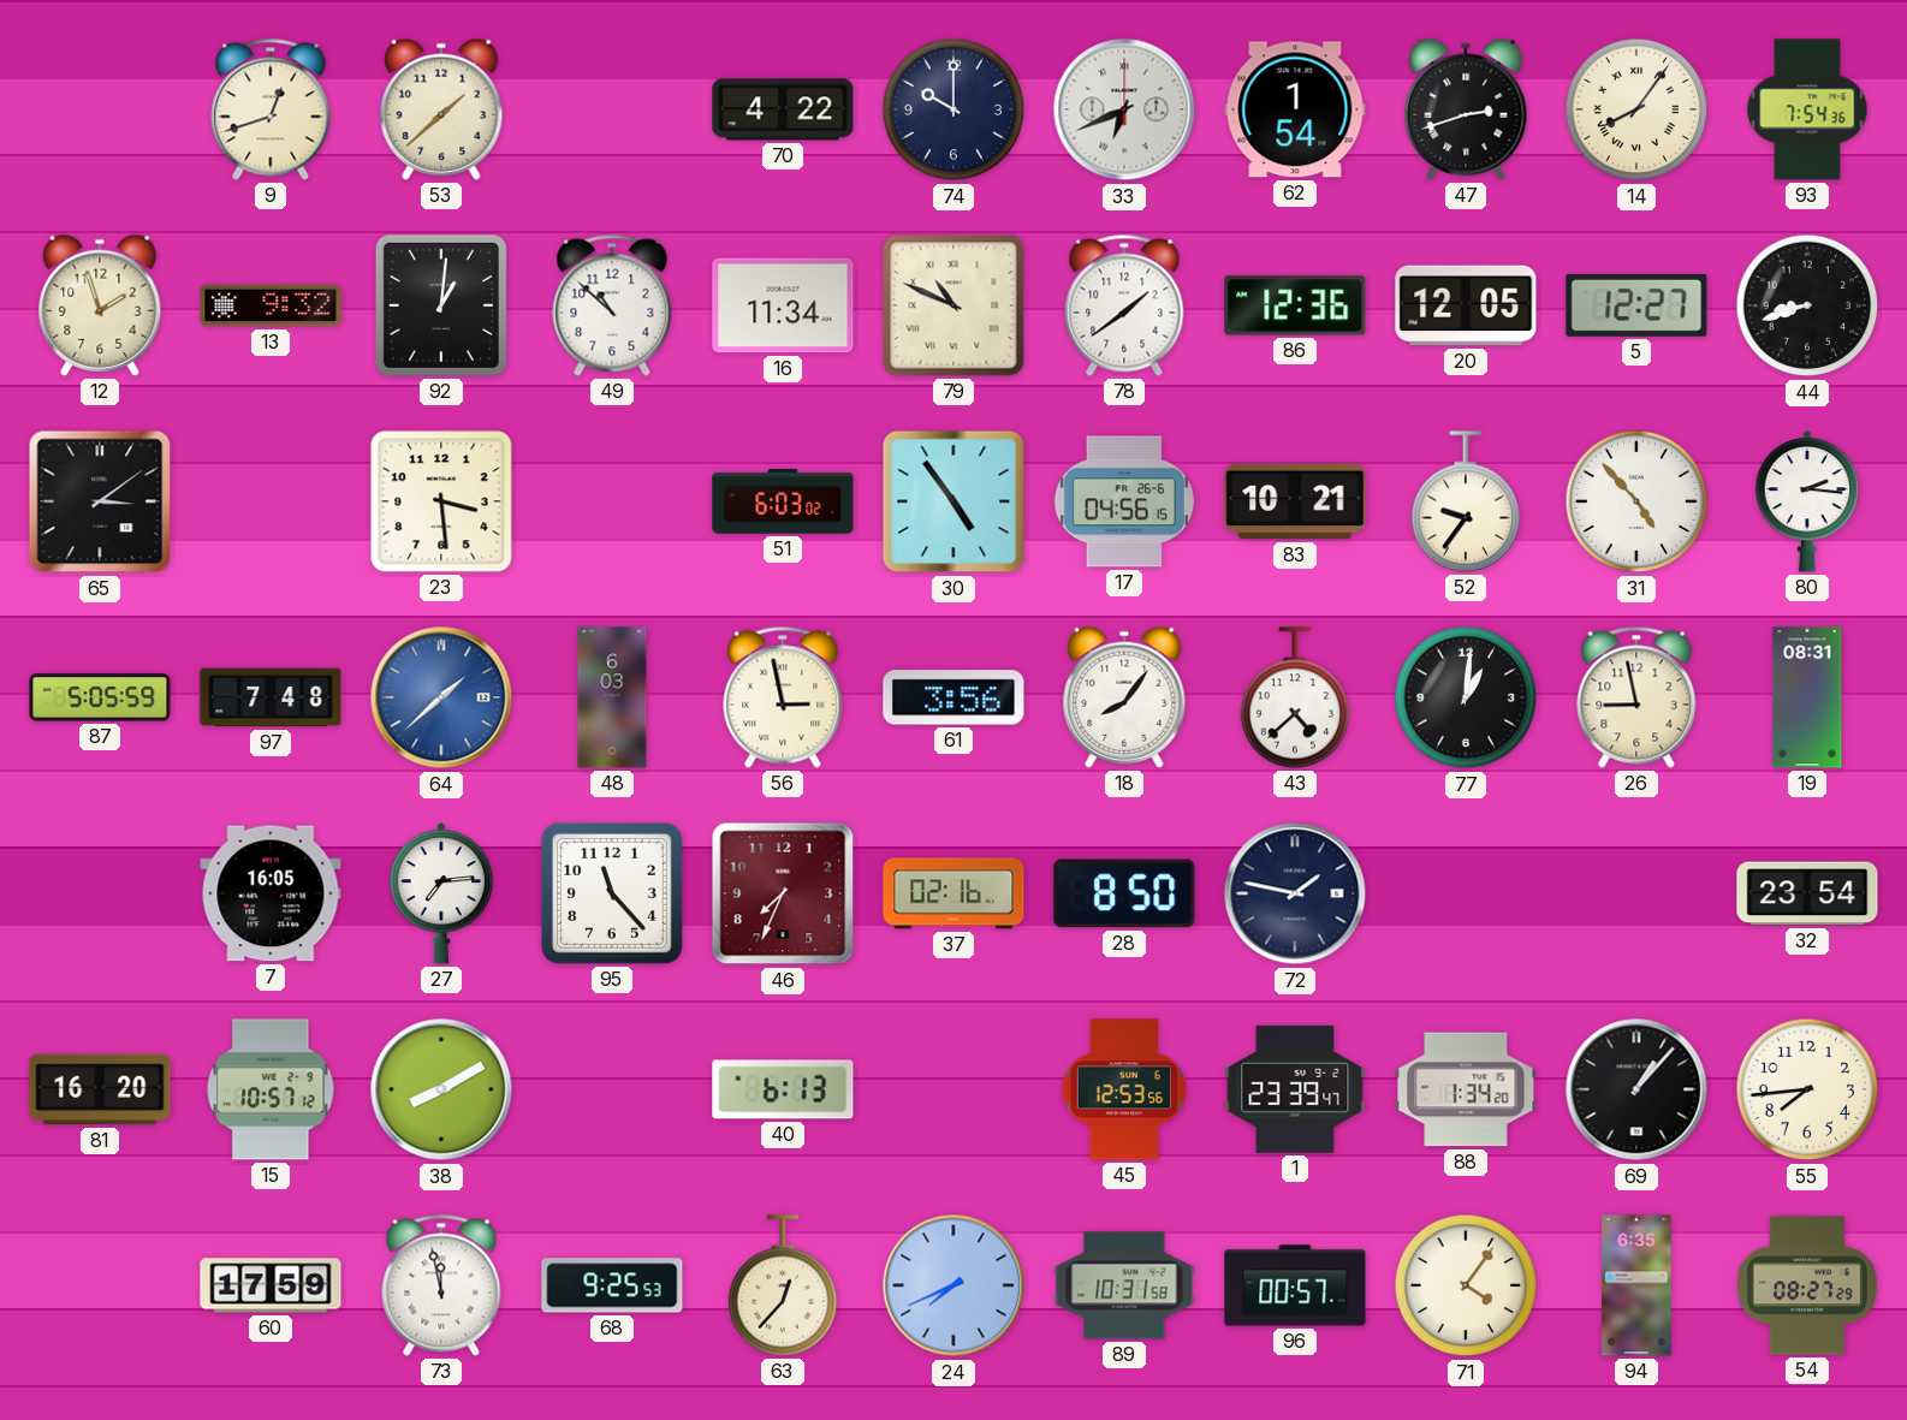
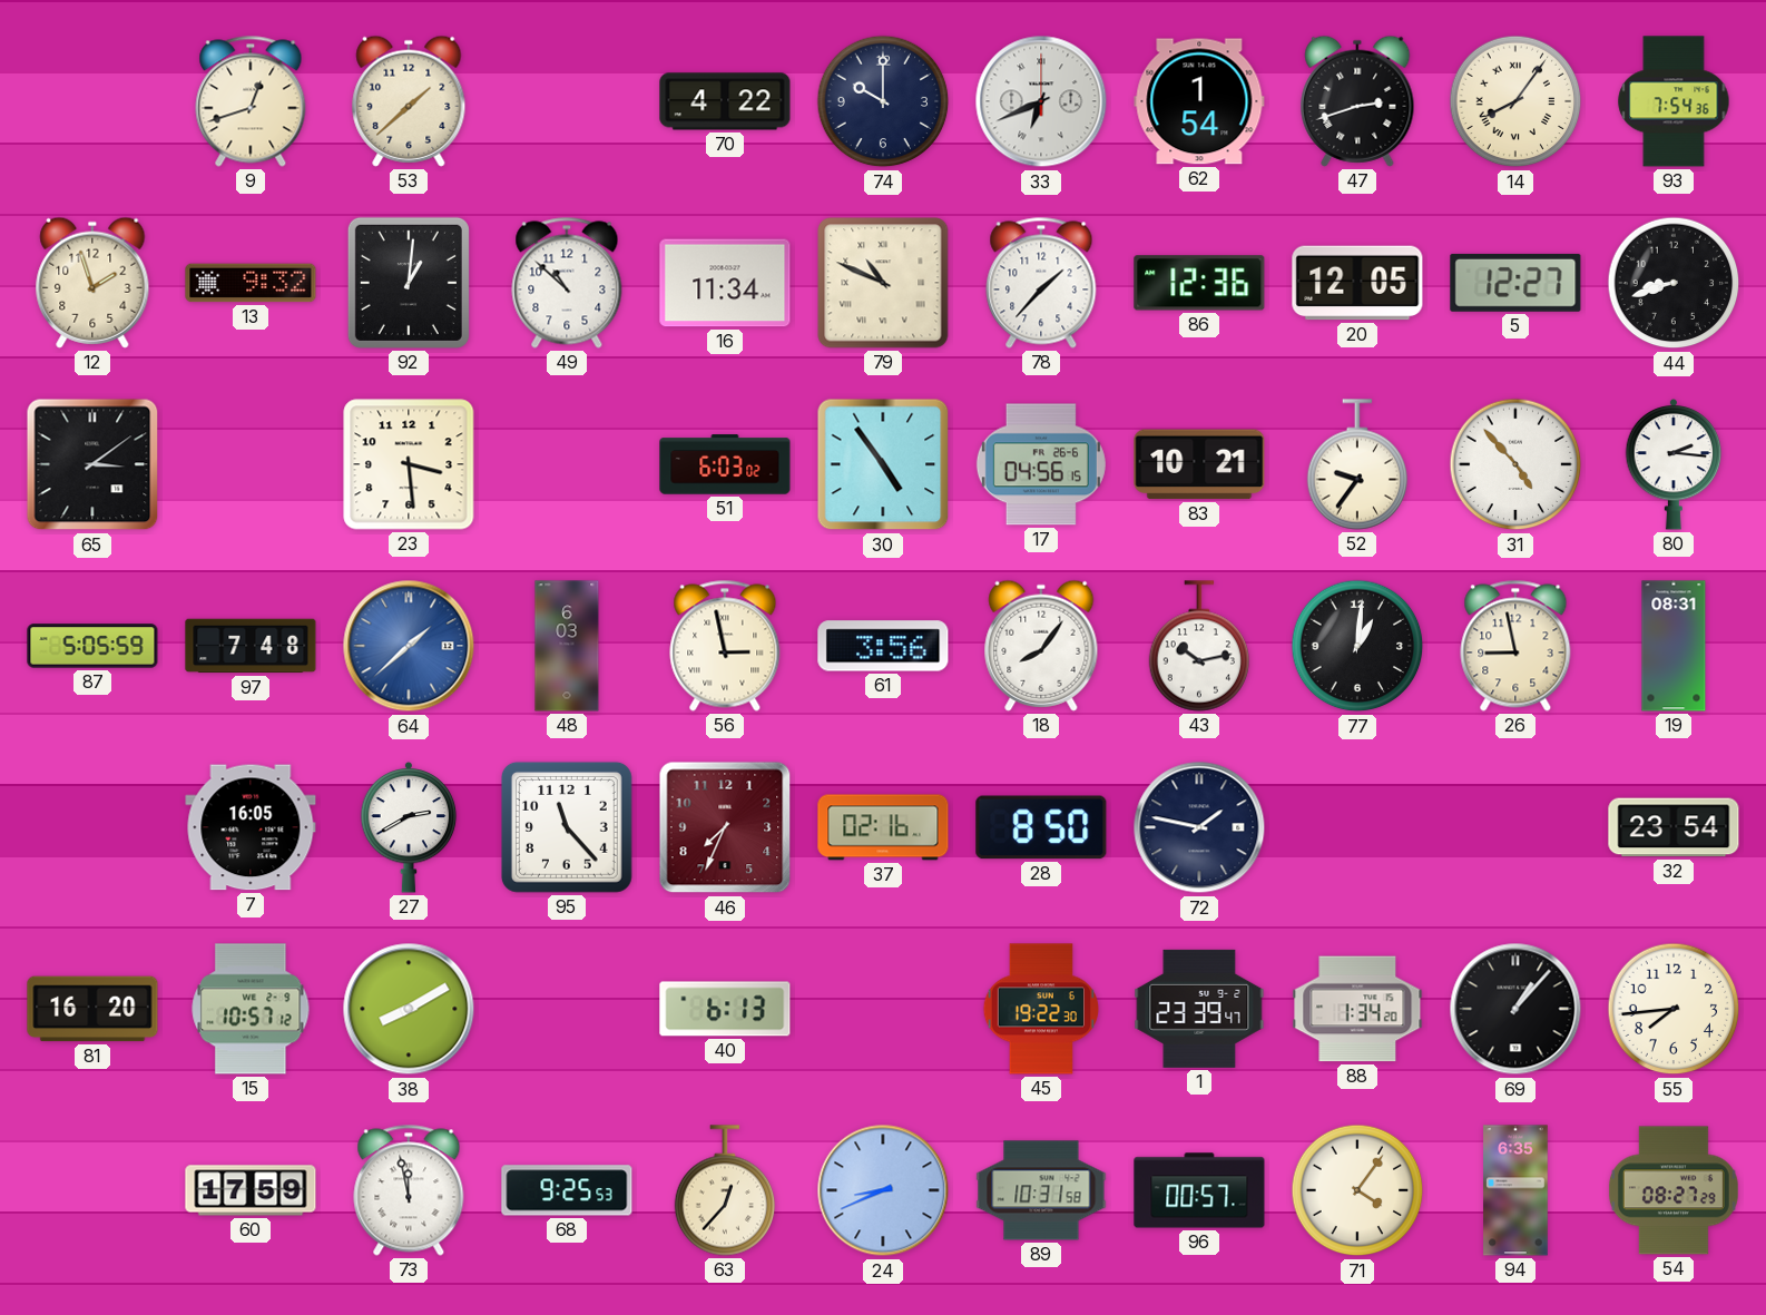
78: 1:39 -> 1:37 (1041, 283)
43: 4:38 -> 10:13 (1199, 646)
27: 7:14 -> 2:40 (409, 827)
45: 12:53 -> 19:22 (1040, 1009)
24: 7:41 -> 8:41 (883, 1190)
